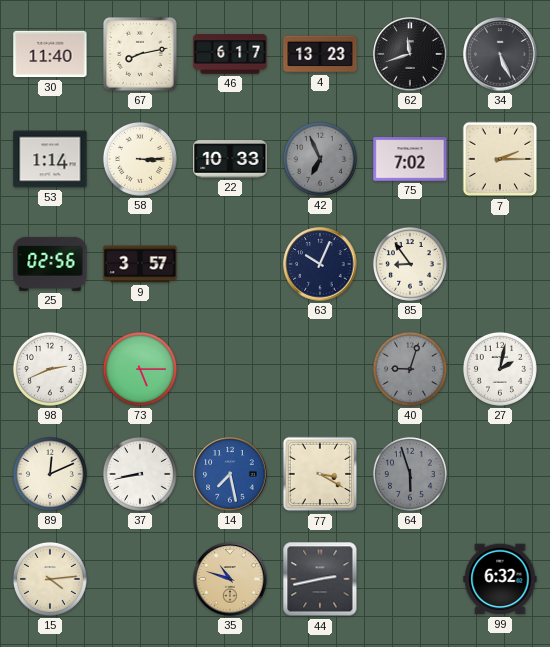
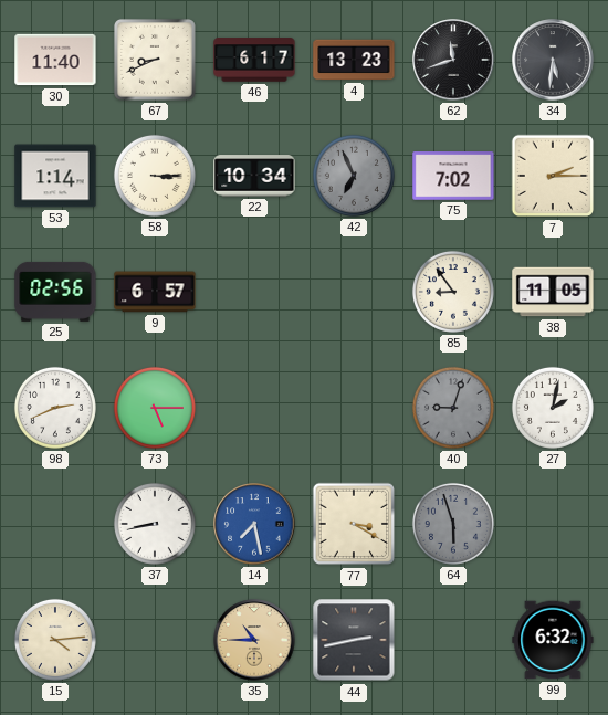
67: 8:13 -> 8:41 (155, 60)
34: 5:26 -> 5:31 (553, 60)
22: 10:33 -> 10:34 (254, 176)
9: 3:57 -> 6:57 (155, 292)
63: 10:04 -> none (320, 264)
38: none -> 11:05 (553, 292)
89: 12:11 -> none (50, 474)
35: 10:48 -> 10:45 (254, 640)
